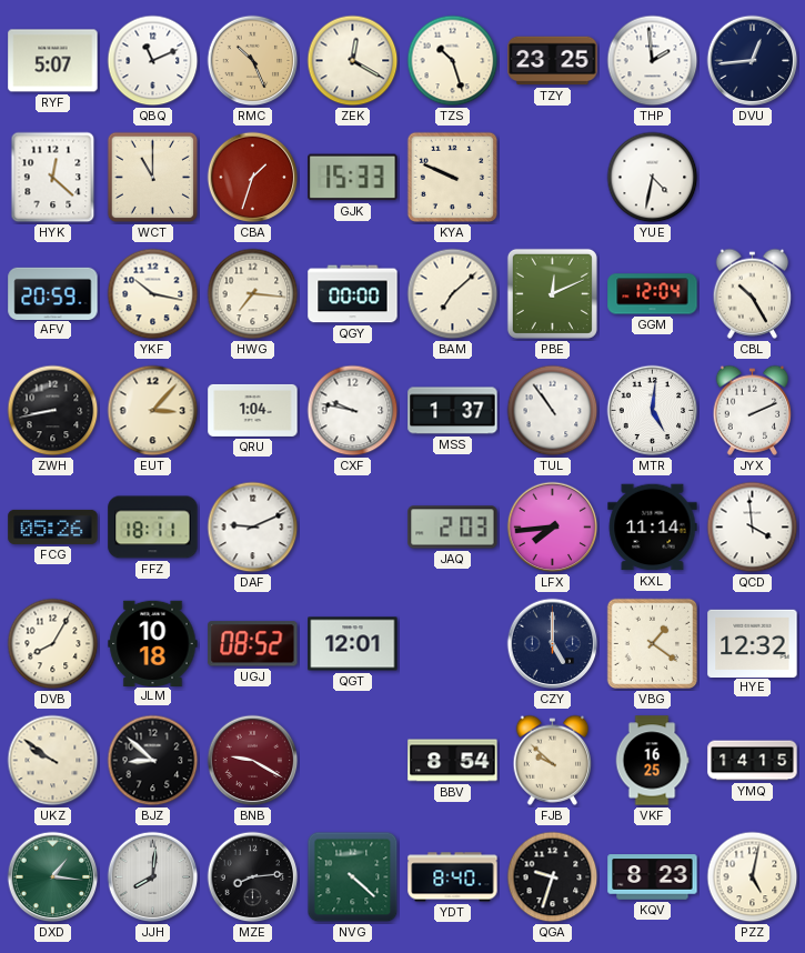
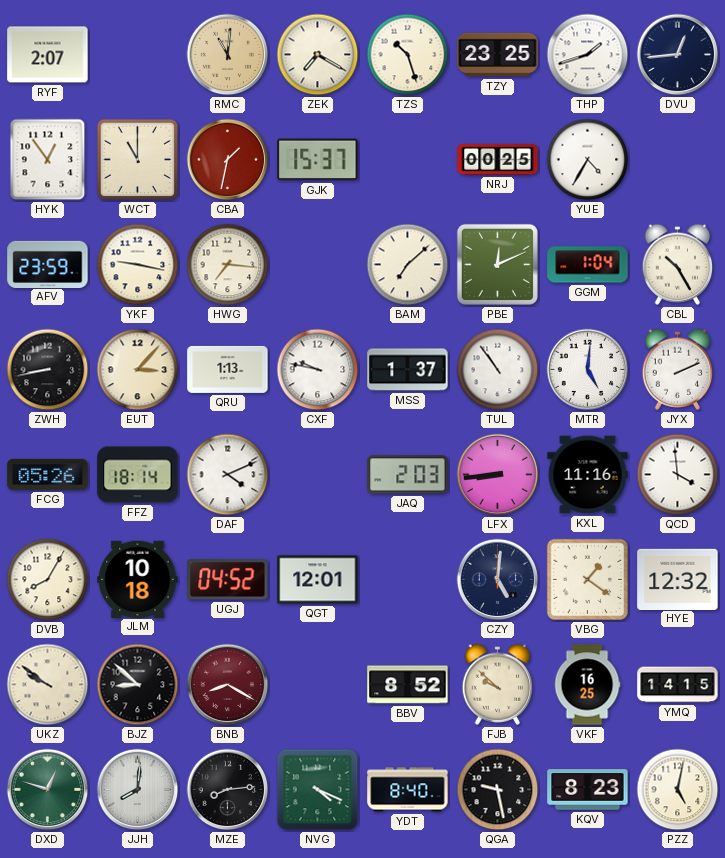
RYF: 5:07 -> 2:07 (48, 55)
QBQ: 11:11 -> none (153, 61)
RMC: 10:26 -> 11:01 (228, 55)
ZEK: 12:20 -> 7:20 (318, 55)
THP: 1:59 -> 1:42 (588, 55)
HYK: 12:22 -> 12:54 (48, 160)
CBA: 1:33 -> 1:32 (228, 160)
GJK: 15:33 -> 15:37 (318, 160)
KYA: 9:49 -> none (453, 178)
NRJ: none -> 00:25 (498, 159)
YUE: 4:32 -> 4:35 (588, 160)
AFV: 20:59 -> 23:59 (48, 264)
YKF: 10:17 -> 9:17 (138, 265)
QGY: 00:00 -> none (353, 294)
GGM: 12:04 -> 1:04 (588, 265)
QRU: 1:04 -> 1:13 (228, 369)
FFZ: 18:11 -> 18:14 (138, 475)
DAF: 9:11 -> 4:11 (228, 475)
LFX: 7:44 -> 8:44 (498, 475)
KXL: 11:14 -> 11:16 (588, 475)
UGJ: 08:52 -> 04:52 (228, 580)
CZY: 5:00 -> 5:01 (498, 580)
BNB: 9:20 -> 8:20 (228, 685)
BBV: 8:54 -> 8:52 (408, 685)
DXD: 1:16 -> 12:48 (48, 790)
NVG: 4:22 -> 4:19 (318, 790)
QGA: 9:33 -> 9:28 (498, 790)
